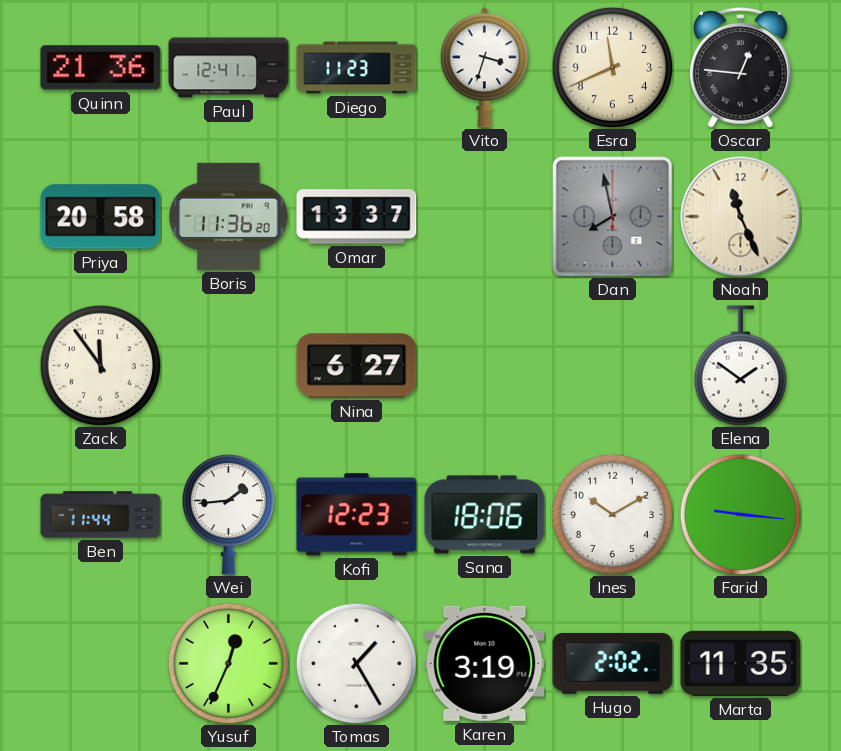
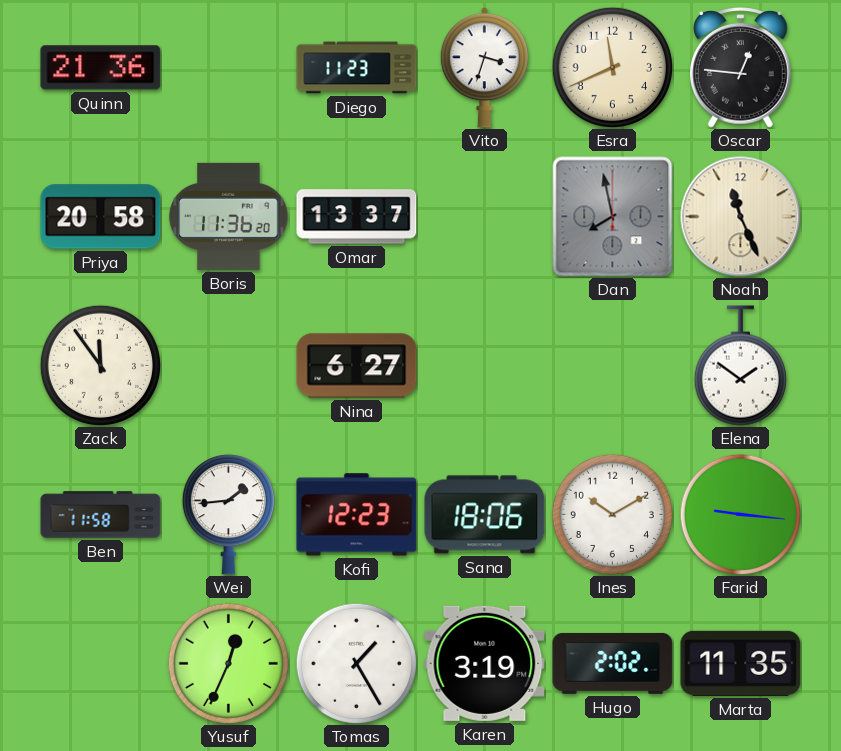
Paul: 12:41 -> none (229, 68)
Ben: 11:44 -> 11:58 (101, 515)
